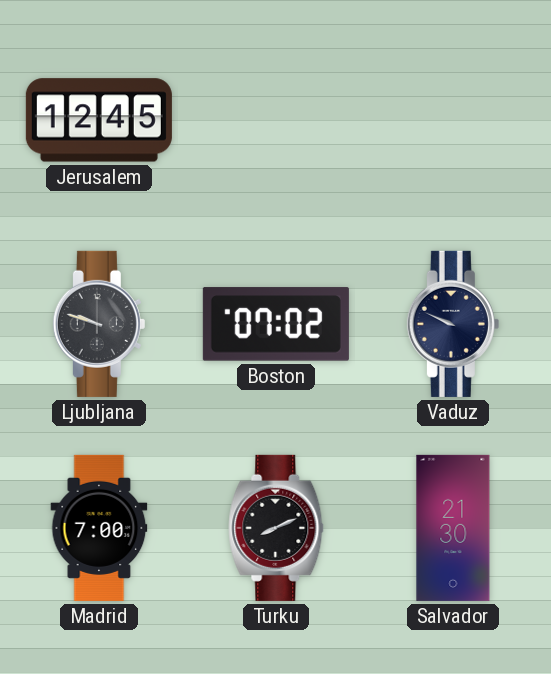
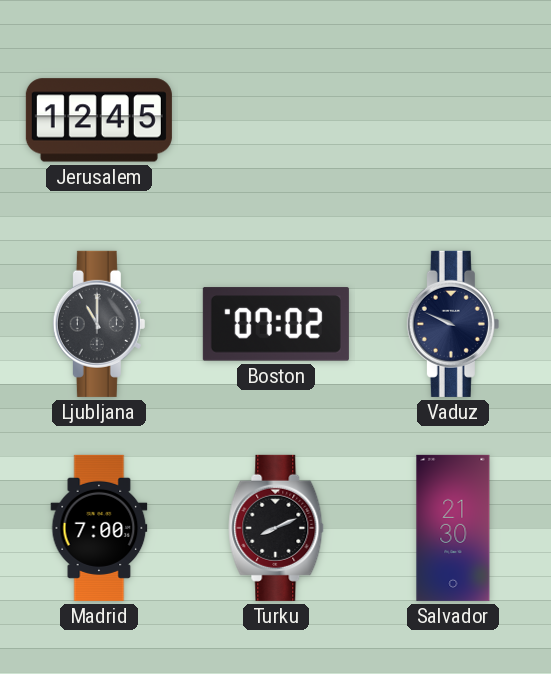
Ljubljana: 9:48 -> 11:00 (99, 324)
